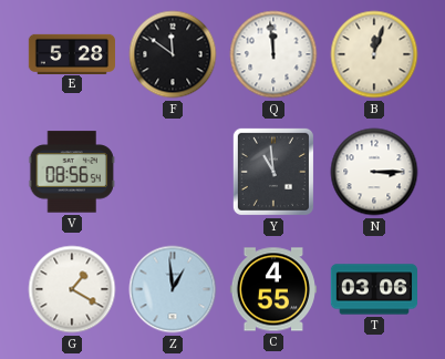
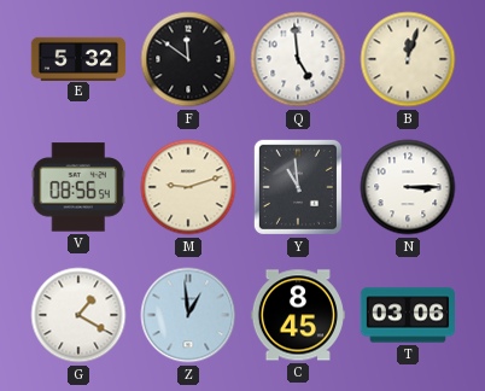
E: 5:28 -> 5:32 (77, 58)
Q: 11:59 -> 4:59 (298, 59)
M: none -> 9:12 (188, 187)
C: 4:55 -> 8:45 (298, 315)
